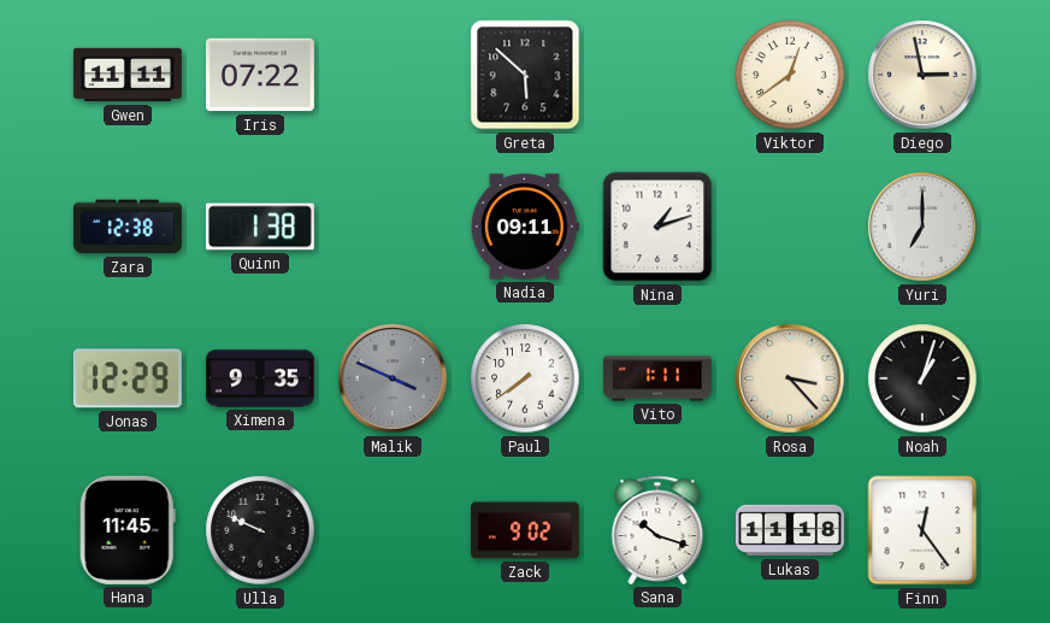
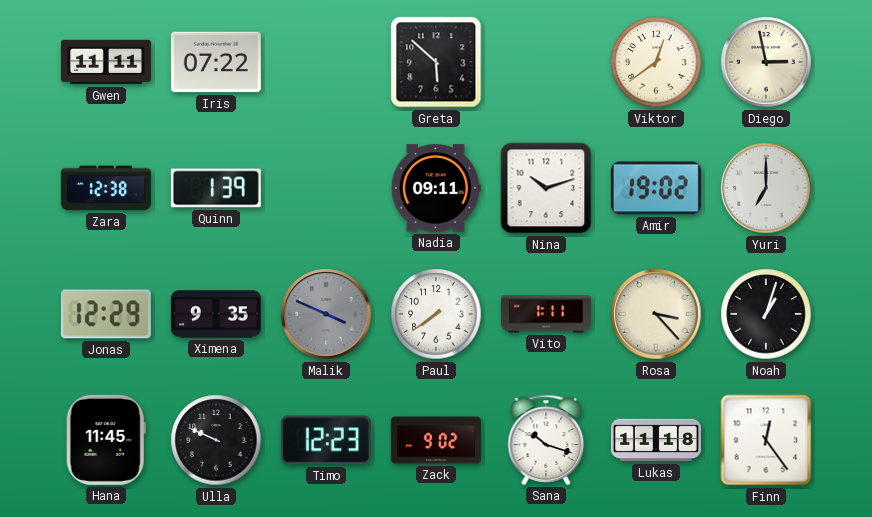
Quinn: 1:38 -> 1:39 (216, 188)
Nina: 1:12 -> 10:12 (546, 188)
Amir: none -> 19:02 (656, 188)
Timo: none -> 12:23 (326, 440)
